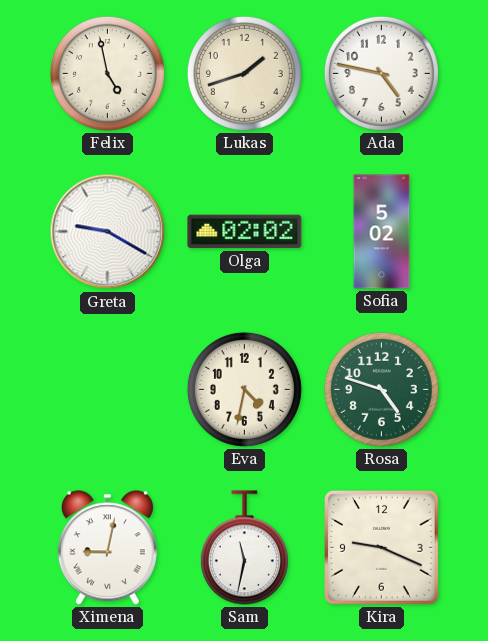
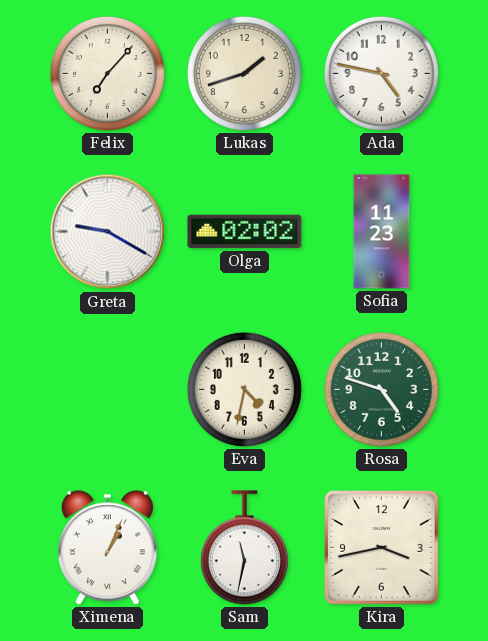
Felix: 4:58 -> 7:07 (107, 73)
Sofia: 5:02 -> 11:23 (382, 232)
Ximena: 9:02 -> 1:04 (107, 548)
Kira: 9:19 -> 3:43 (382, 548)
